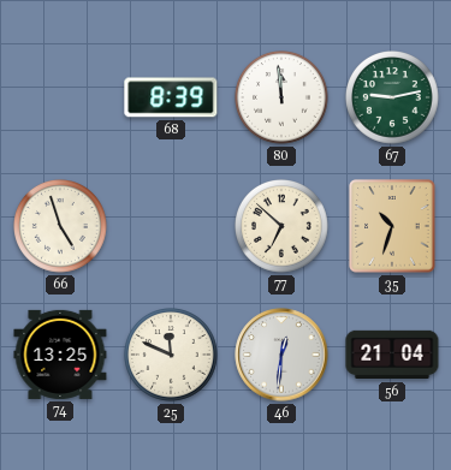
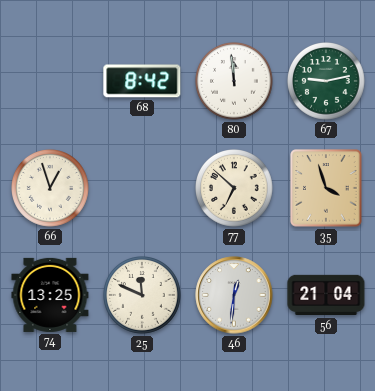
68: 8:39 -> 8:42 (142, 81)
66: 4:57 -> 12:57 (51, 189)
35: 10:33 -> 3:57 (326, 188)
